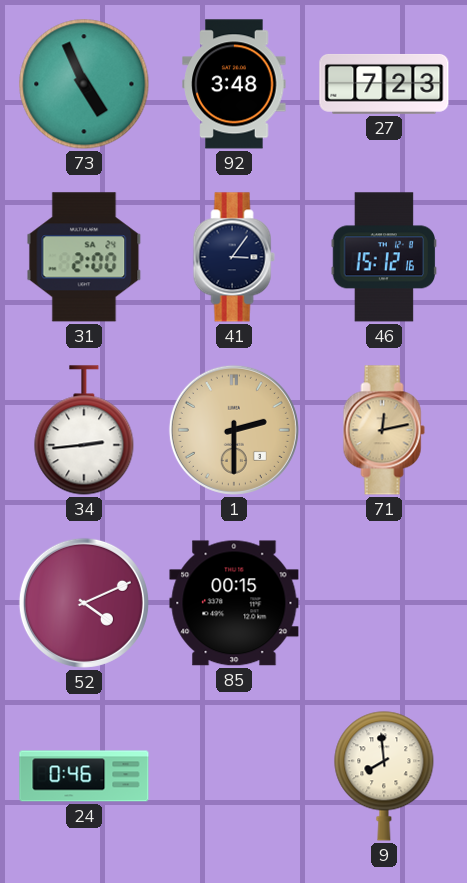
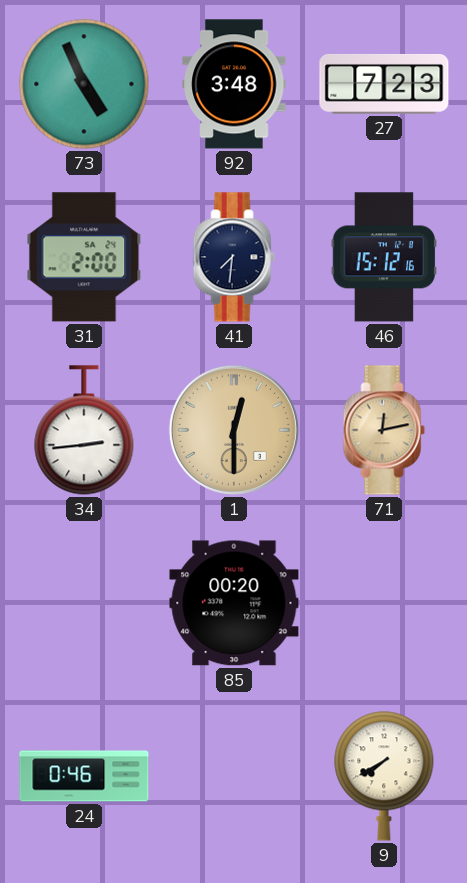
41: 3:06 -> 7:31 (234, 257)
1: 2:30 -> 12:30 (234, 430)
52: 4:11 -> none (84, 603)
85: 00:15 -> 00:20 (234, 603)
9: 7:59 -> 7:40 (384, 776)
